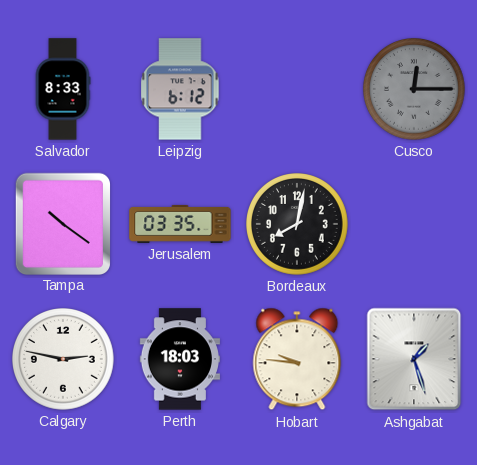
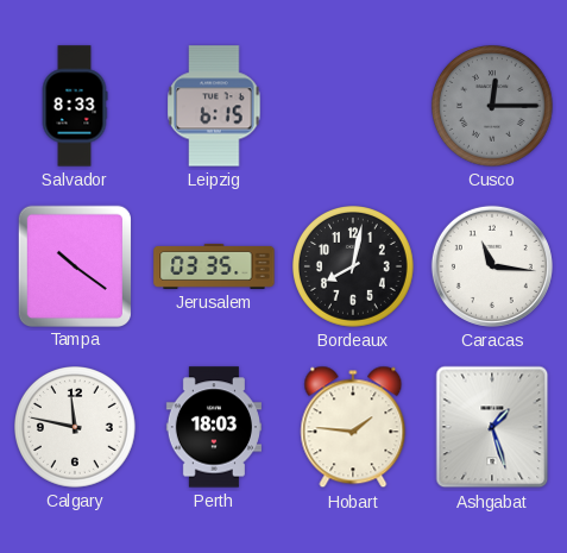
Leipzig: 6:12 -> 6:15 (214, 106)
Caracas: none -> 11:16 (492, 266)
Calgary: 2:47 -> 11:47 (76, 428)
Hobart: 9:46 -> 1:46 (353, 427)
